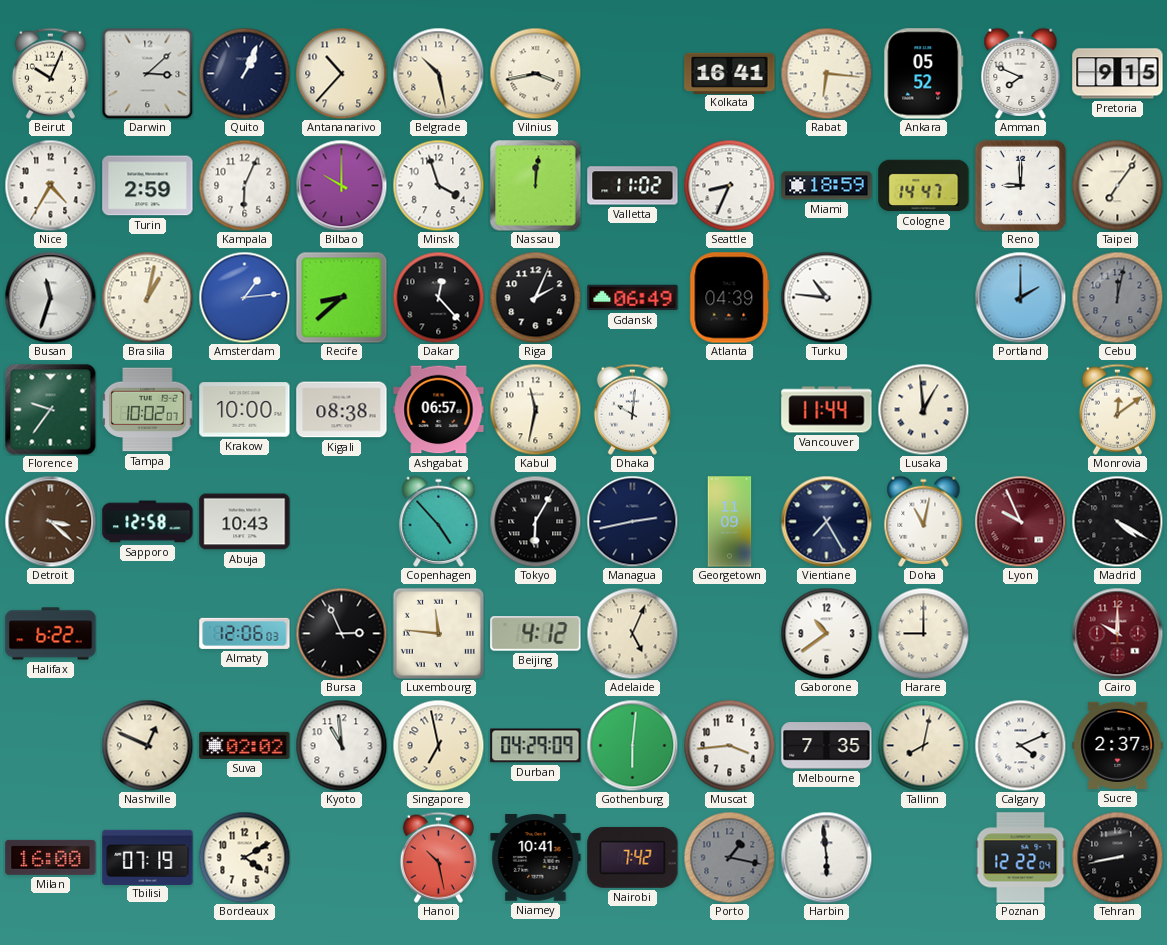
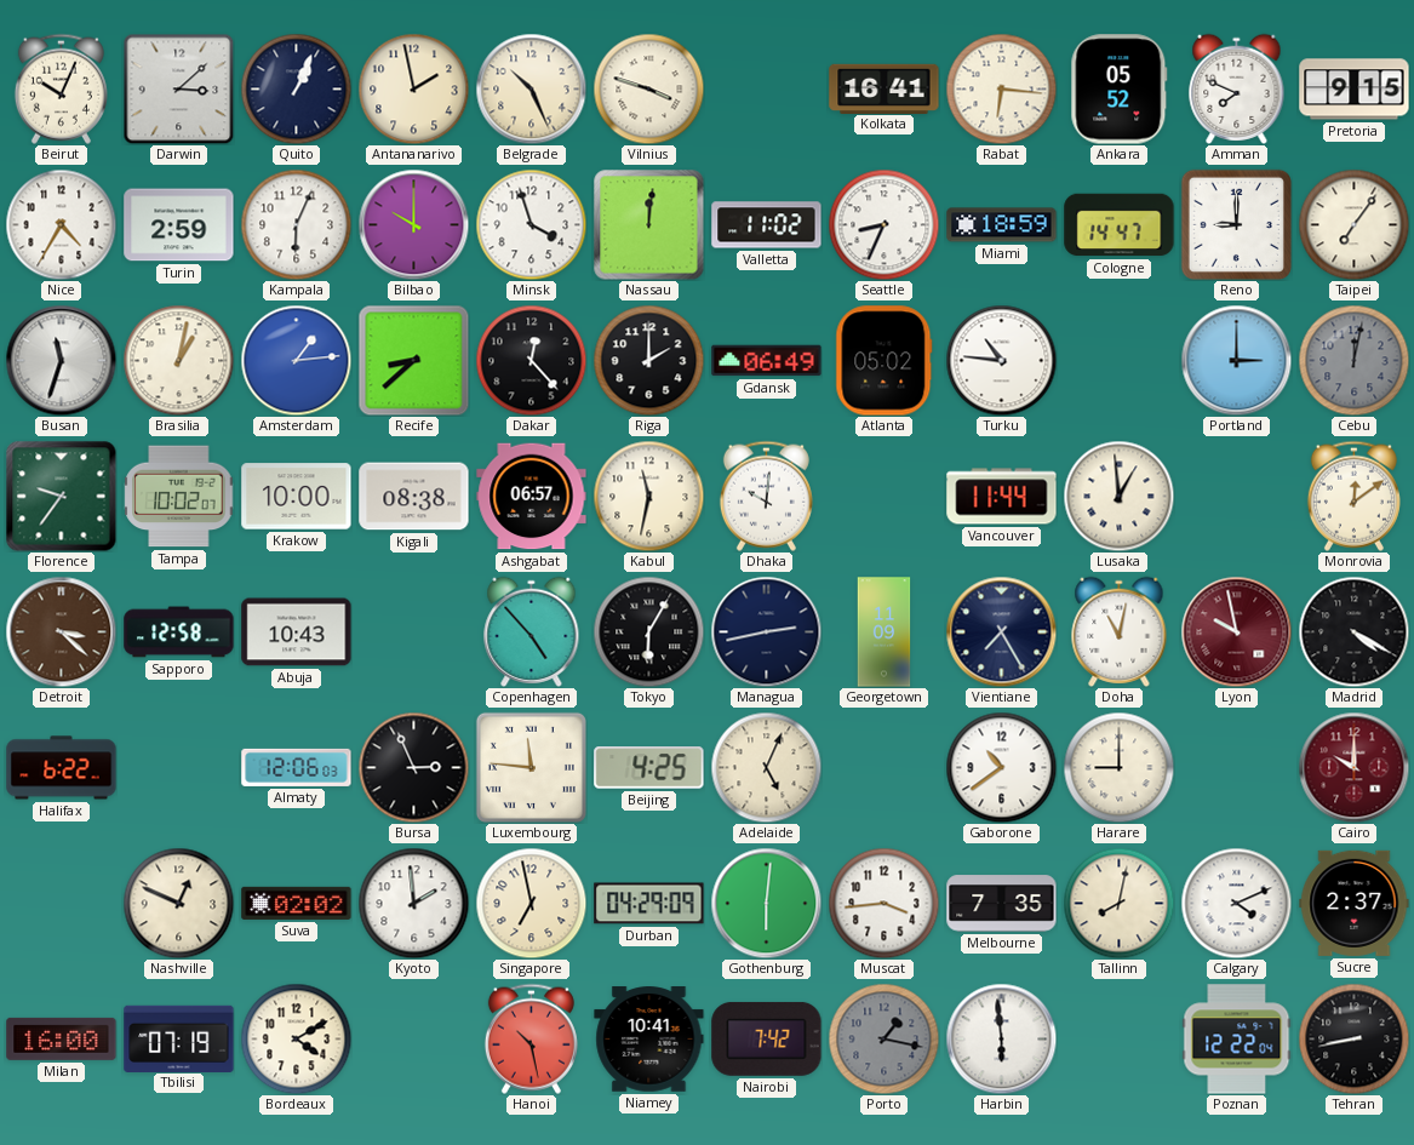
Antananarivo: 10:37 -> 1:58 (413, 88)
Belgrade: 10:28 -> 10:26 (531, 88)
Vilnius: 3:43 -> 3:48 (648, 88)
Riga: 2:04 -> 2:00 (648, 360)
Atlanta: 04:39 -> 05:02 (885, 361)
Portland: 2:00 -> 3:00 (1236, 360)
Lyon: 9:56 -> 9:58 (1236, 631)
Beijing: 4:12 -> 4:25 (649, 768)
Kyoto: 10:59 -> 1:59 (413, 903)
